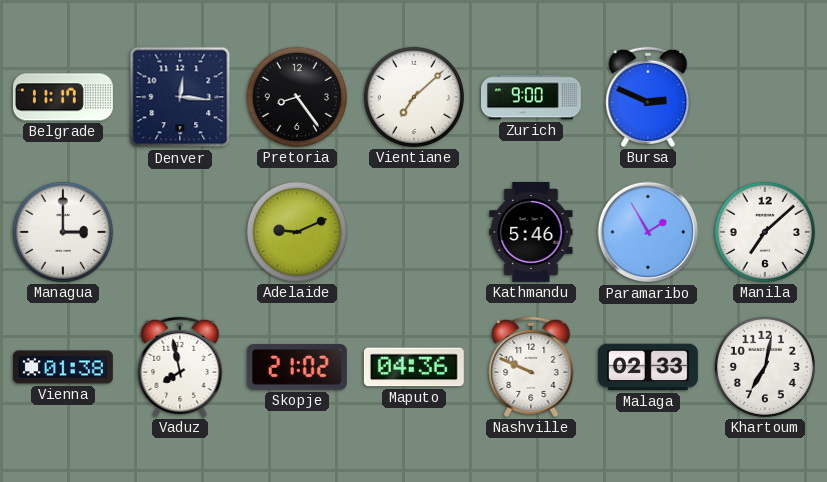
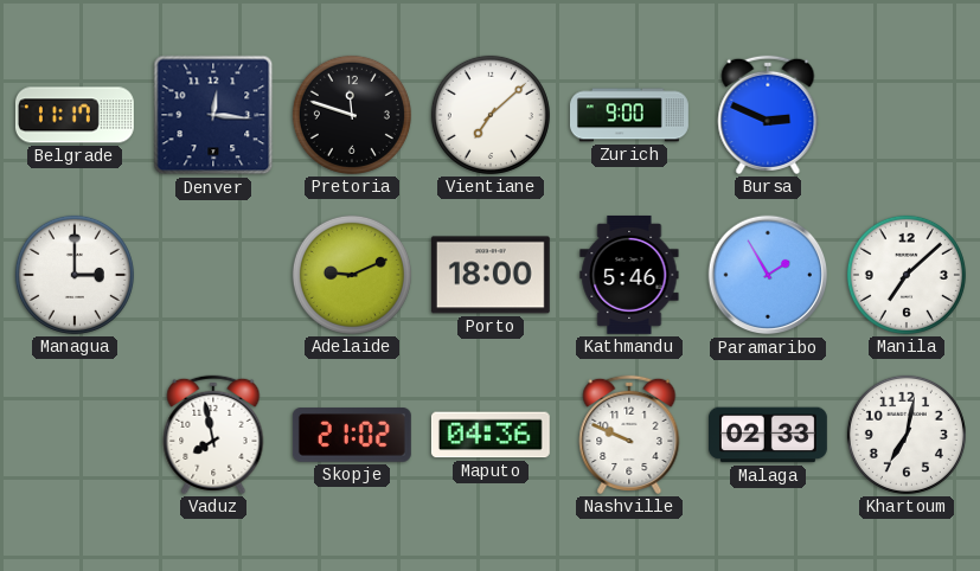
Pretoria: 8:24 -> 11:48 (352, 115)
Porto: none -> 18:00 (491, 275)
Vienna: 01:38 -> none (63, 367)
